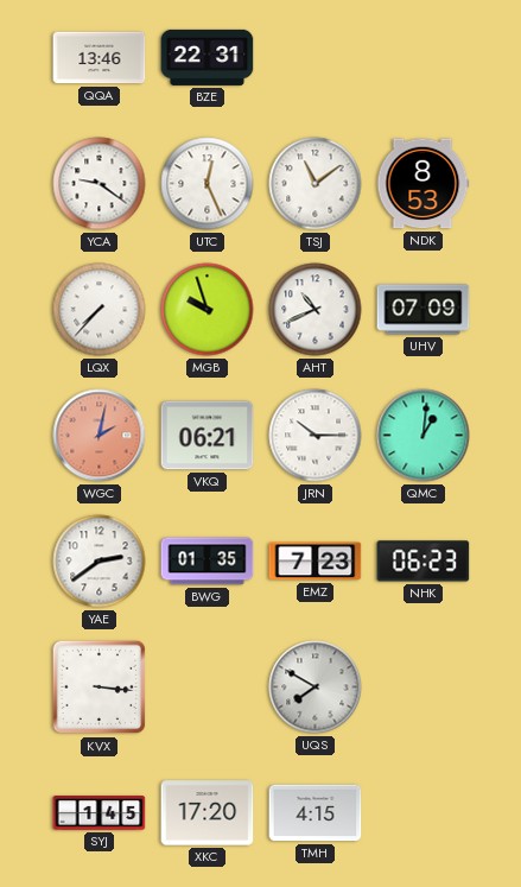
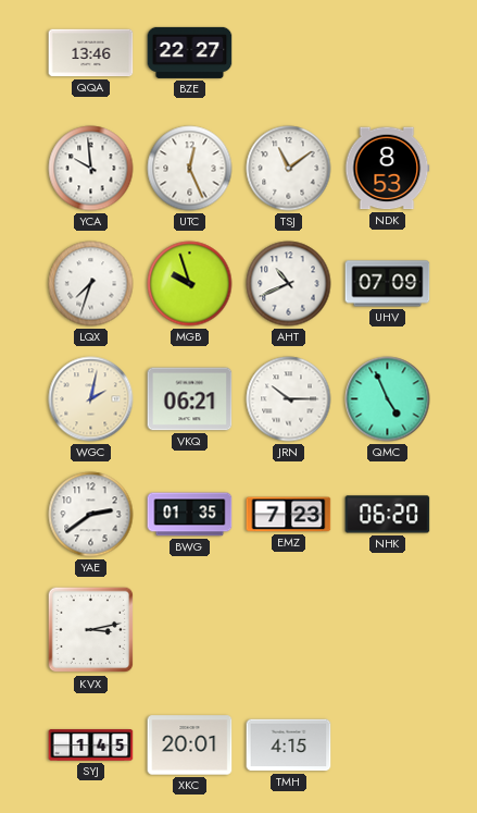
BZE: 22:31 -> 22:27 (190, 52)
YCA: 9:21 -> 9:59 (91, 169)
LQX: 7:37 -> 7:33 (91, 284)
WGC dial: salmon -> cream (91, 399)
QMC: 1:01 -> 4:56 (388, 399)
NHK: 06:23 -> 06:20 (388, 515)
KVX: 3:16 -> 3:13 (91, 630)
UQS: 7:50 -> none (316, 688)
XKC: 17:20 -> 20:01 (190, 746)
